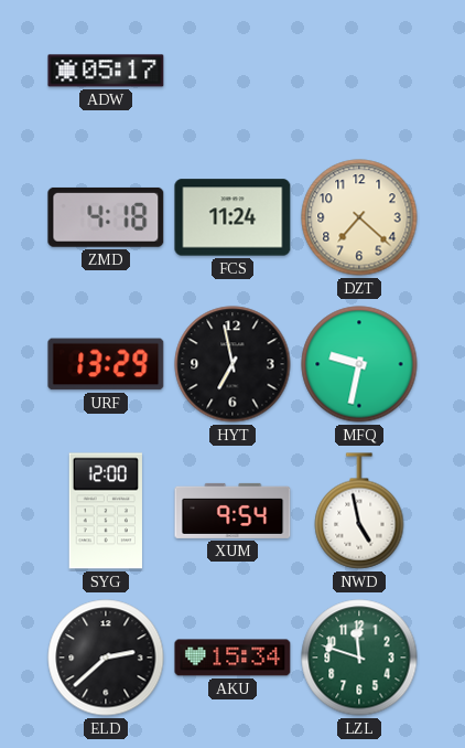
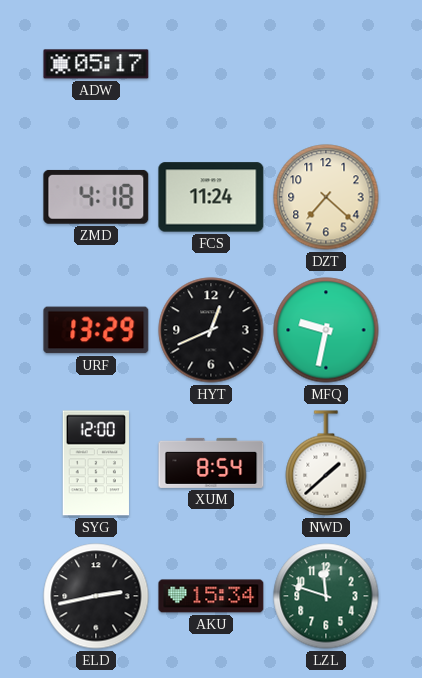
HYT: 6:58 -> 12:41 (211, 330)
XUM: 9:54 -> 8:54 (211, 463)
NWD: 4:58 -> 1:38 (326, 463)
ELD: 2:38 -> 2:43 (96, 596)
